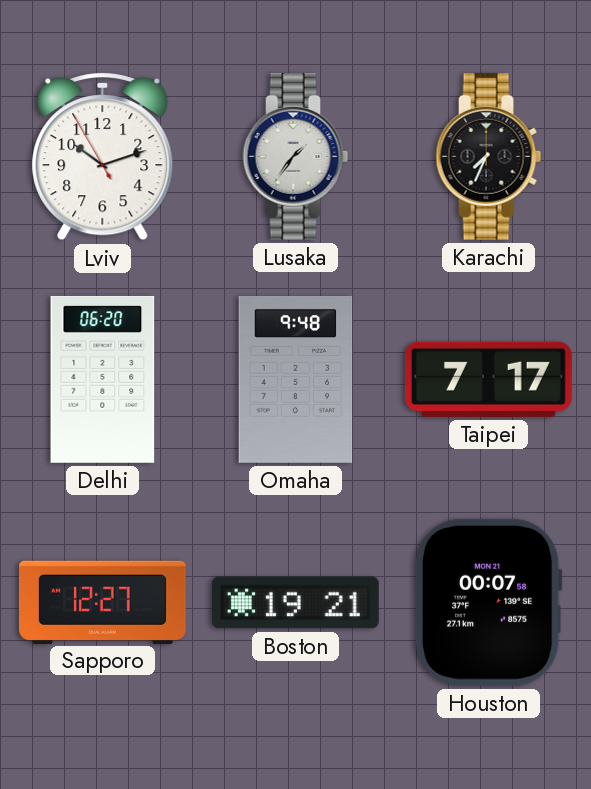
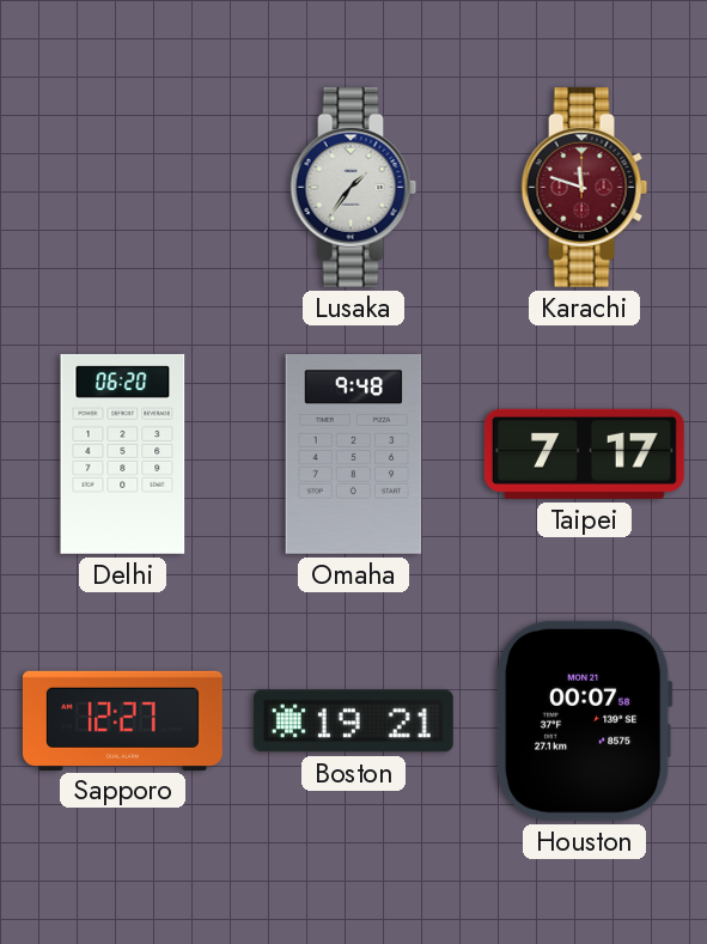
Lviv: 10:11 -> none (103, 156)
Karachi: 7:34 -> 11:48 (585, 187)
Karachi dial: black -> burgundy (585, 187)
